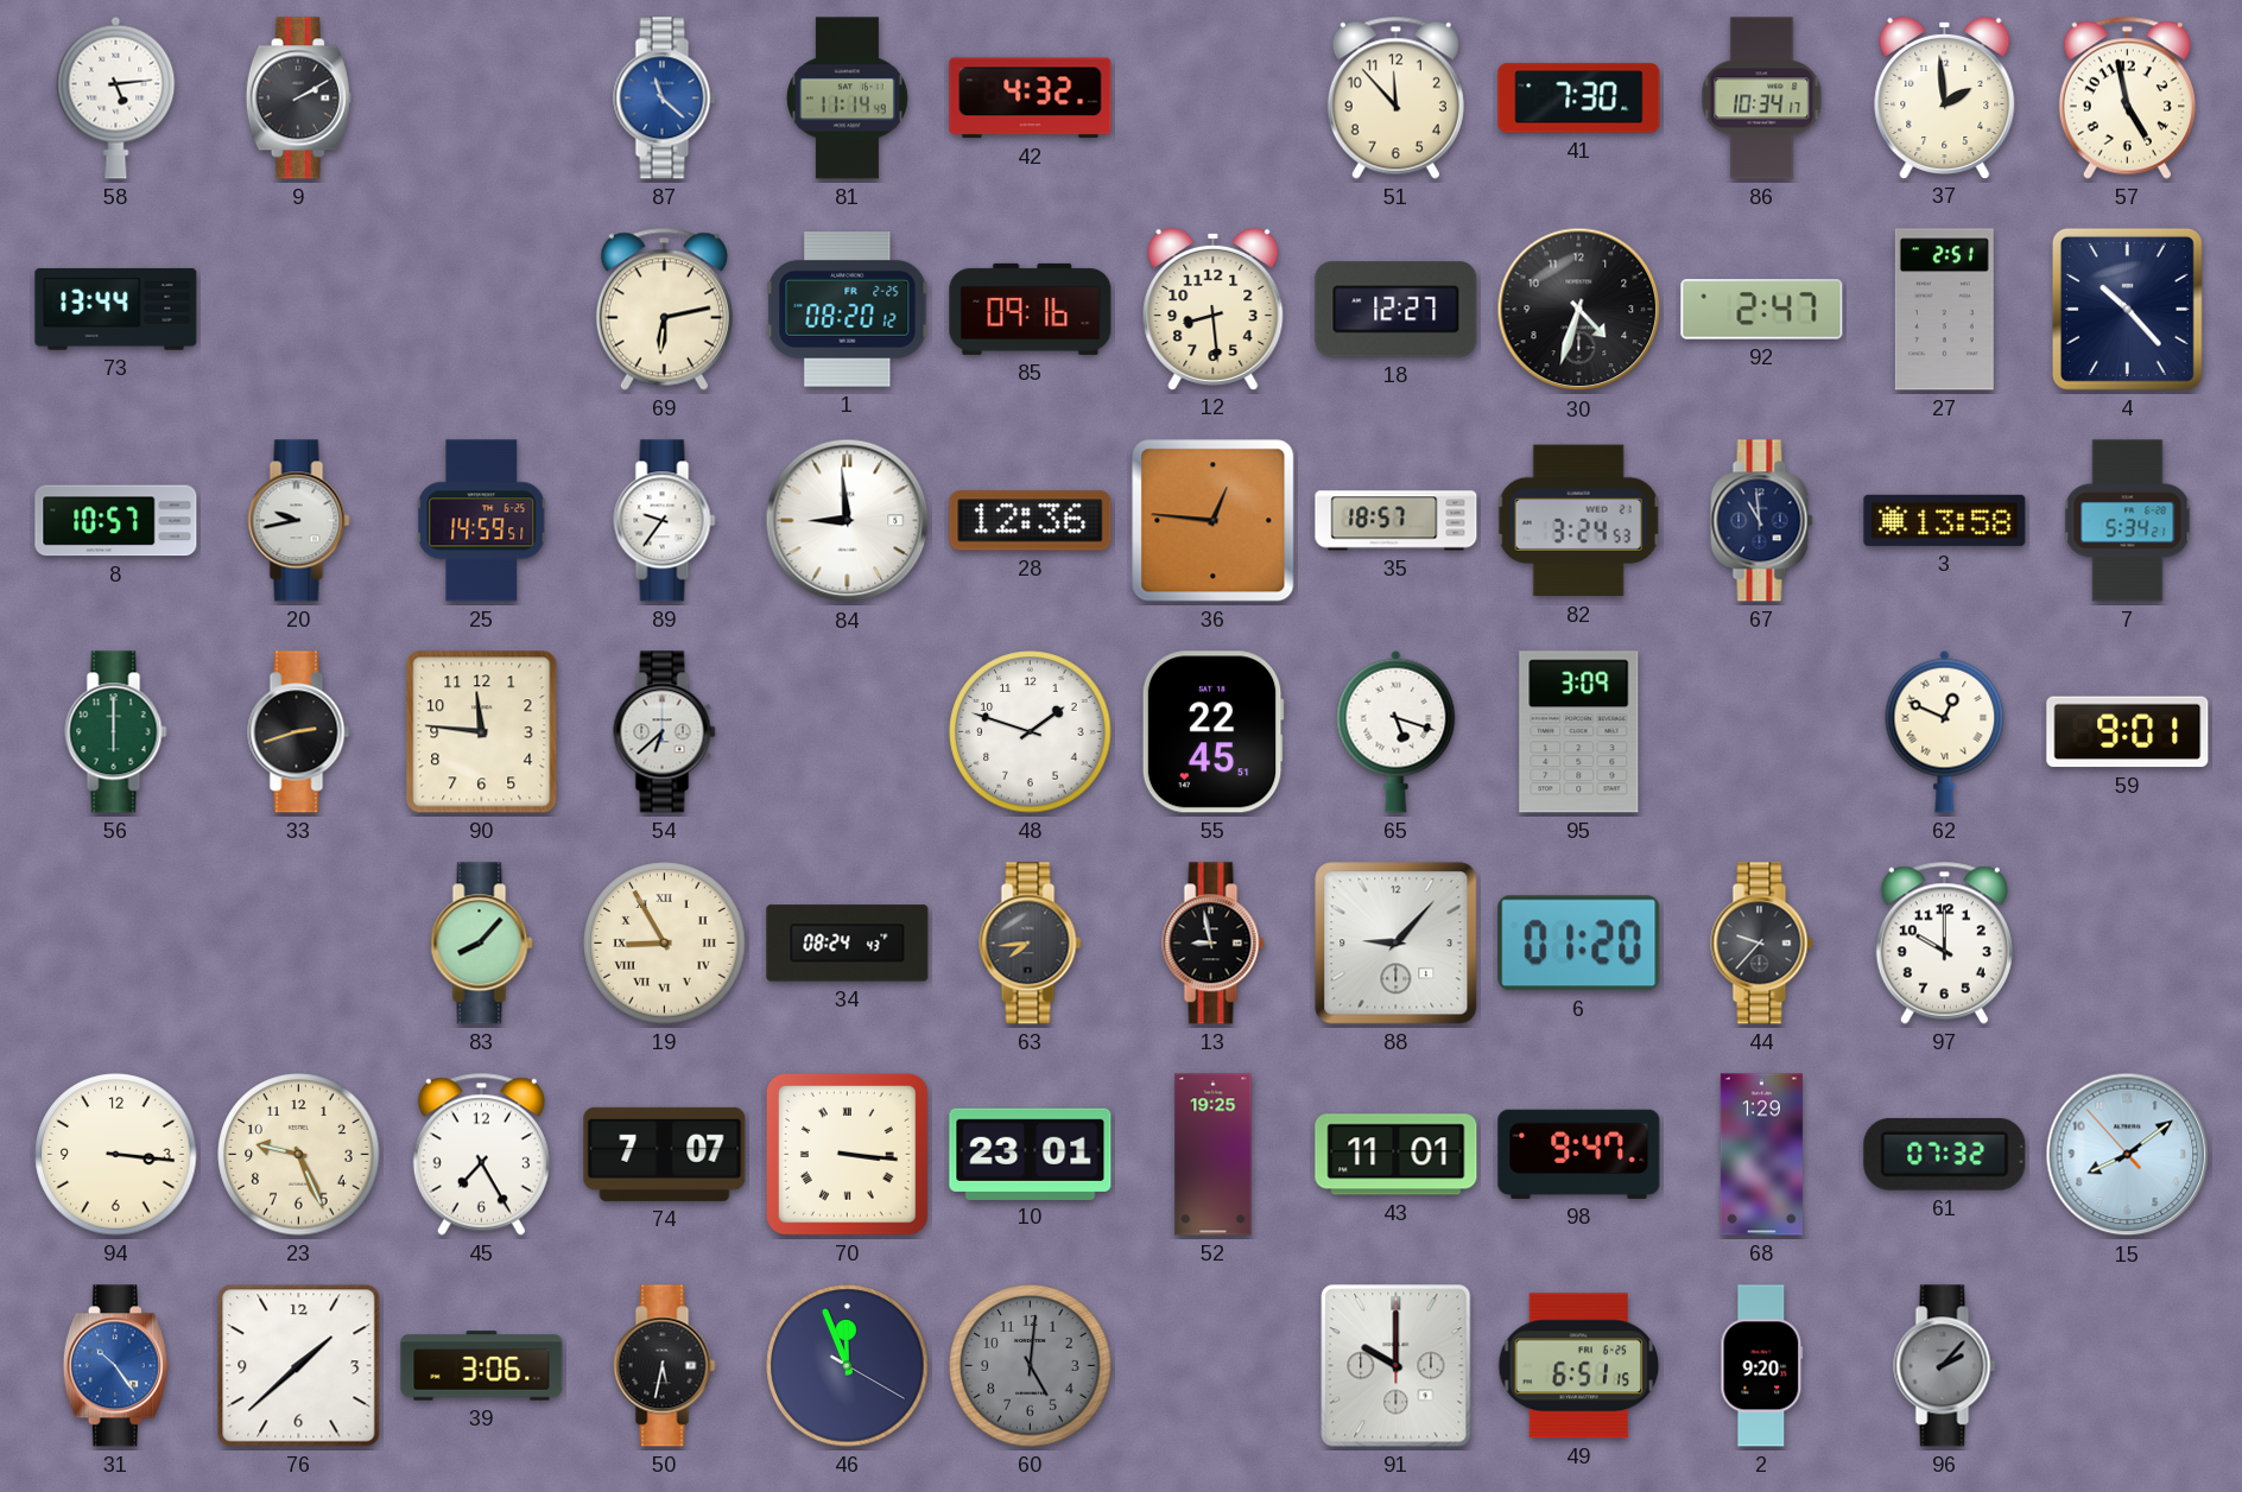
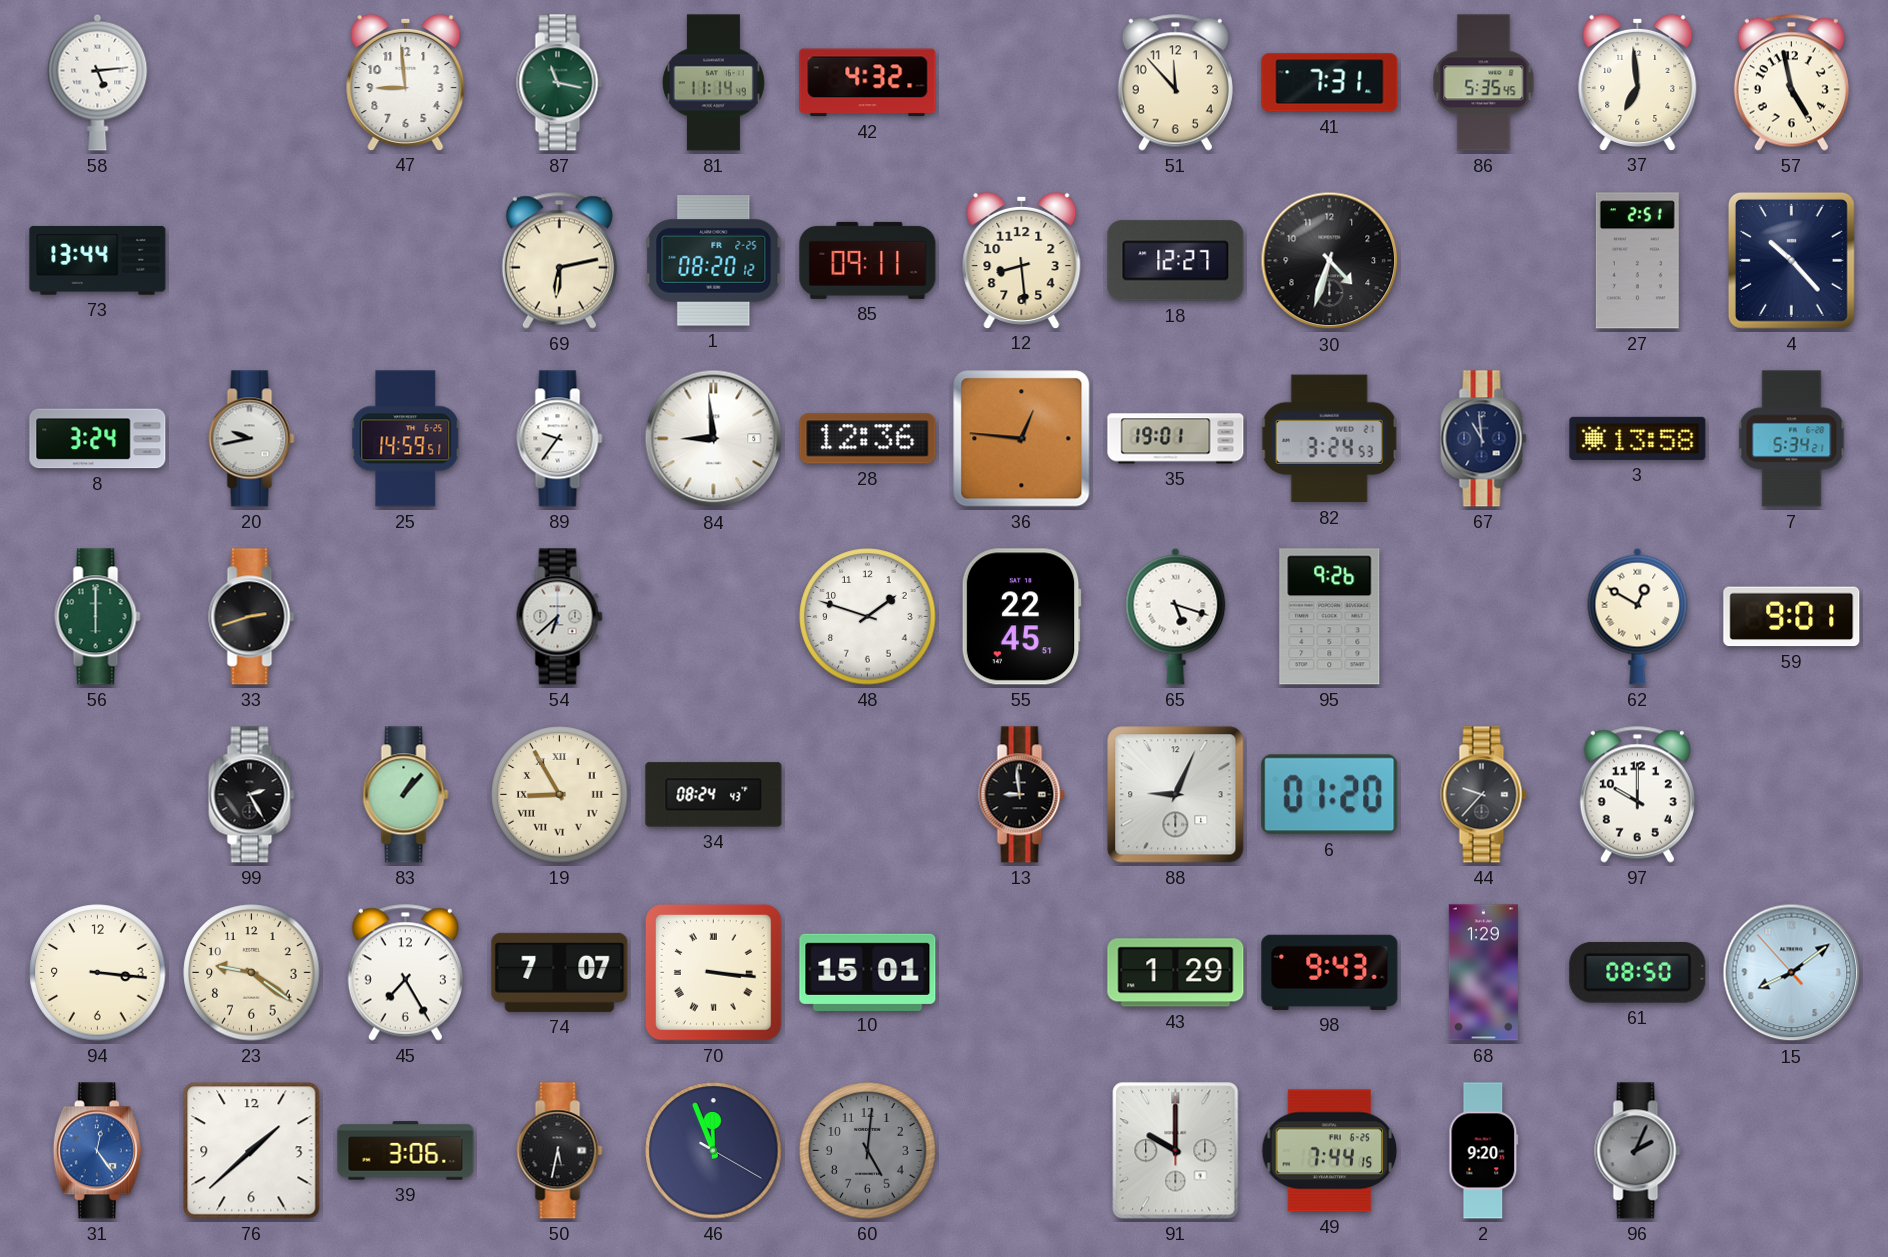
9: 2:10 -> none (298, 99)
47: none -> 8:59 (406, 82)
87: 11:22 -> 11:17 (560, 83)
87 dial: blue -> green (560, 83)
41: 7:30 -> 7:31 (1330, 83)
86: 10:34 -> 5:35 (1484, 83)
37: 1:59 -> 6:59 (1638, 82)
85: 09:16 -> 09:11 (868, 260)
92: 2:47 -> none (1762, 310)
8: 10:57 -> 3:24 (98, 439)
35: 18:57 -> 19:01 (1176, 439)
90: 11:46 -> none (482, 732)
95: 3:09 -> 9:26 (1330, 617)
62: 12:49 -> 12:50 (1638, 616)
99: none -> 2:25 (252, 795)
83: 8:07 -> 1:07 (406, 795)
63: 7:44 -> none (1031, 944)
13: 8:58 -> 8:59 (1022, 795)
88: 9:07 -> 9:04 (1176, 795)
23: 9:26 -> 9:21 (252, 973)
10: 23:01 -> 15:01 (868, 972)
52: 19:25 -> none (1214, 1155)
43: 11:01 -> 1:29 (1176, 973)
98: 9:47 -> 9:43 (1330, 972)
61: 07:32 -> 08:50 (1638, 972)
31: 10:24 -> 12:24 (97, 1151)
49: 6:51 -> 7:44 (1330, 1151)
96: 2:07 -> 2:04 (1638, 1151)
